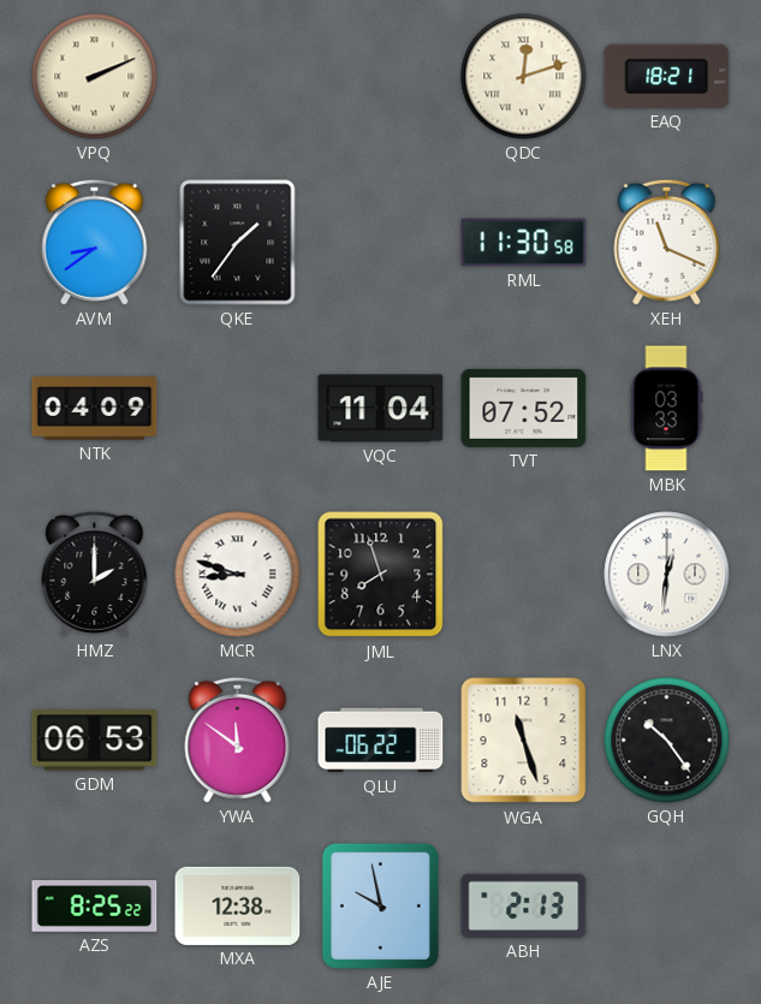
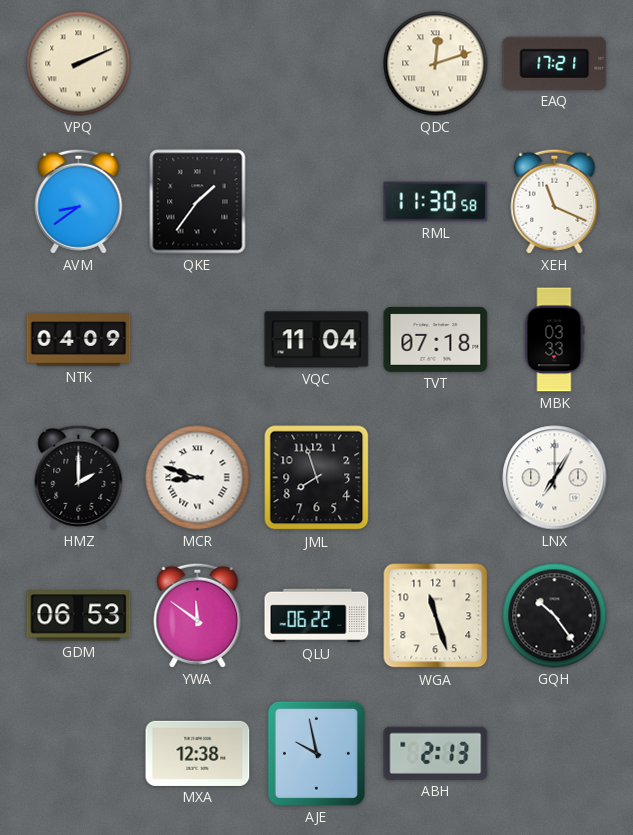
EAQ: 18:21 -> 17:21 (555, 63)
TVT: 07:52 -> 07:18 (436, 339)
LNX: 12:31 -> 7:05 (555, 478)
AZS: 8:25 -> none (95, 907)
